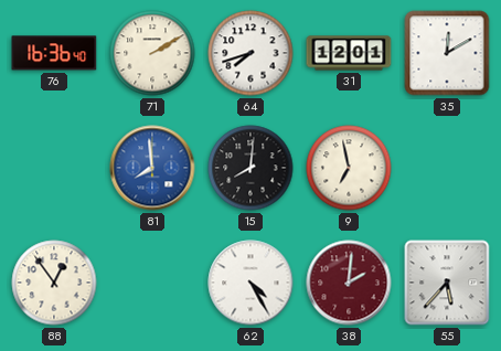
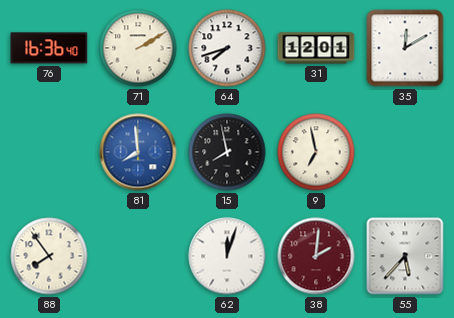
15: 8:01 -> 7:58 (227, 152)
88: 12:54 -> 7:54 (49, 256)
62: 4:25 -> 12:03 (227, 256)
